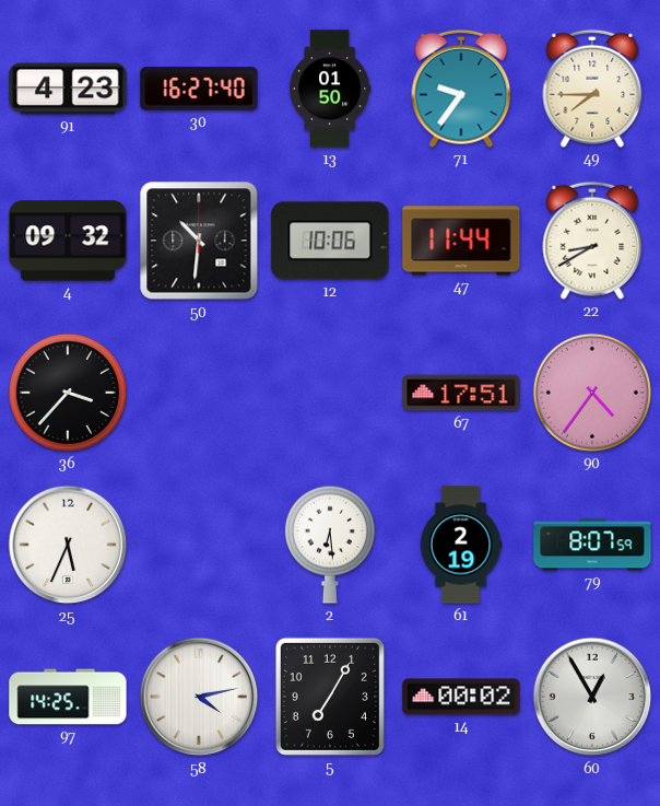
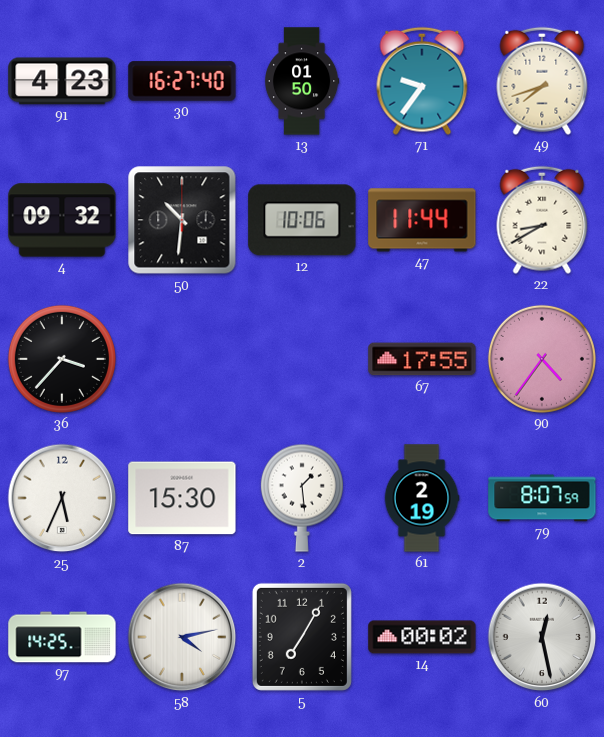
49: 7:45 -> 7:42 (542, 81)
67: 17:51 -> 17:55 (422, 359)
87: none -> 15:30 (182, 498)
2: 6:29 -> 1:29 (302, 498)
60: 12:55 -> 12:28 (542, 637)
